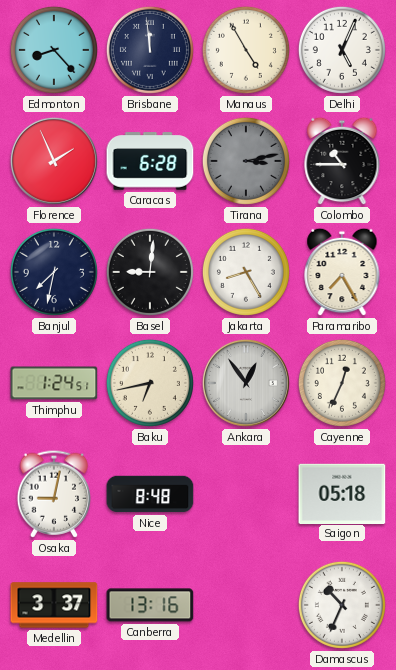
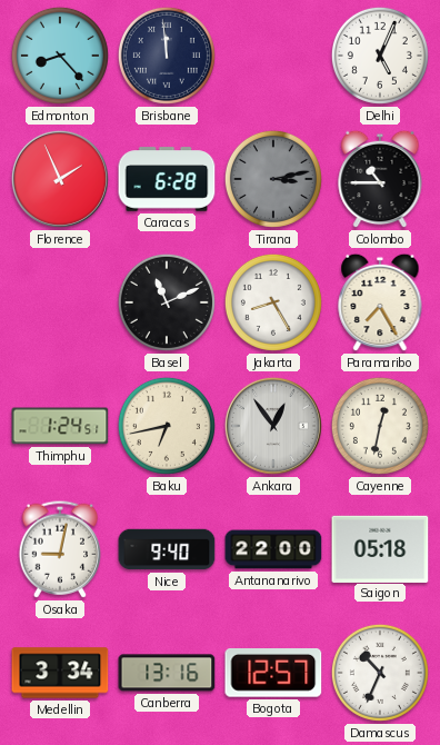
Manaus: 4:55 -> none (246, 50)
Banjul: 7:32 -> none (54, 272)
Basel: 9:01 -> 11:11 (167, 302)
Cayenne: 12:34 -> 12:32 (380, 426)
Nice: 8:48 -> 9:40 (167, 549)
Antananarivo: none -> 22:00 (273, 549)
Medellin: 3:37 -> 3:34 (60, 673)
Bogota: none -> 12:57 (273, 674)
